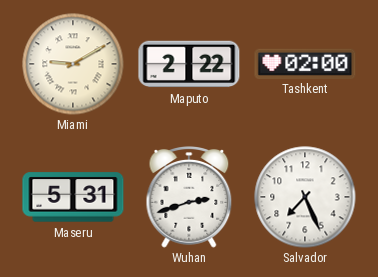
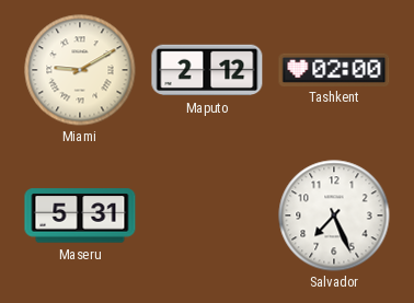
Maputo: 2:22 -> 2:12 (207, 70)
Wuhan: 2:42 -> none (189, 198)
